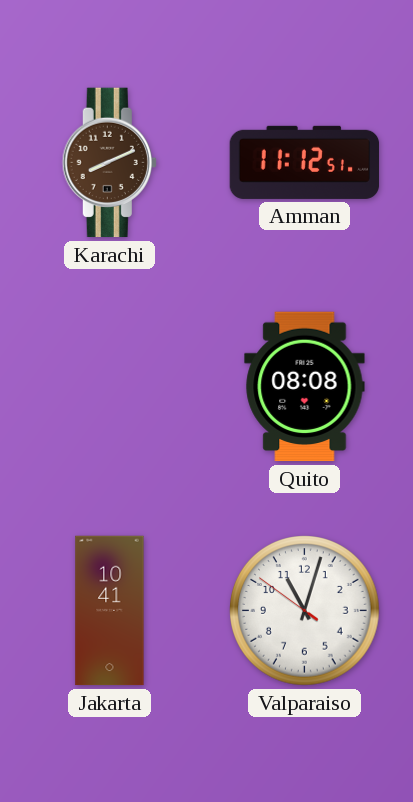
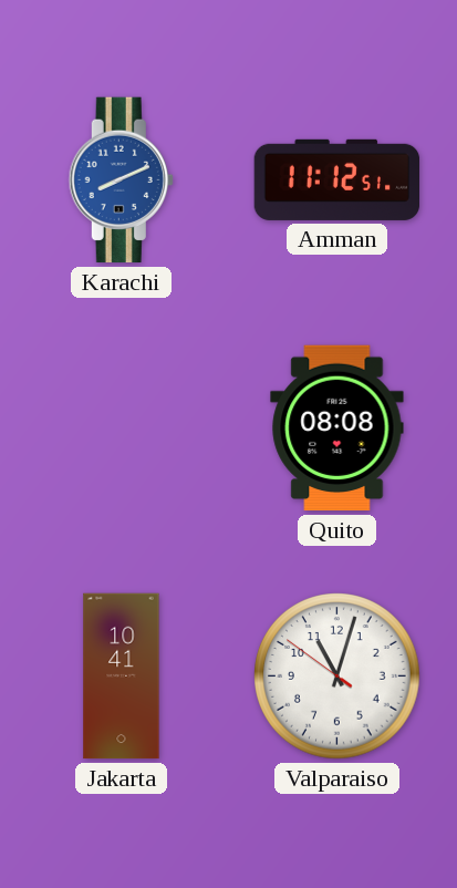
Karachi dial: brown -> blue (121, 180)
